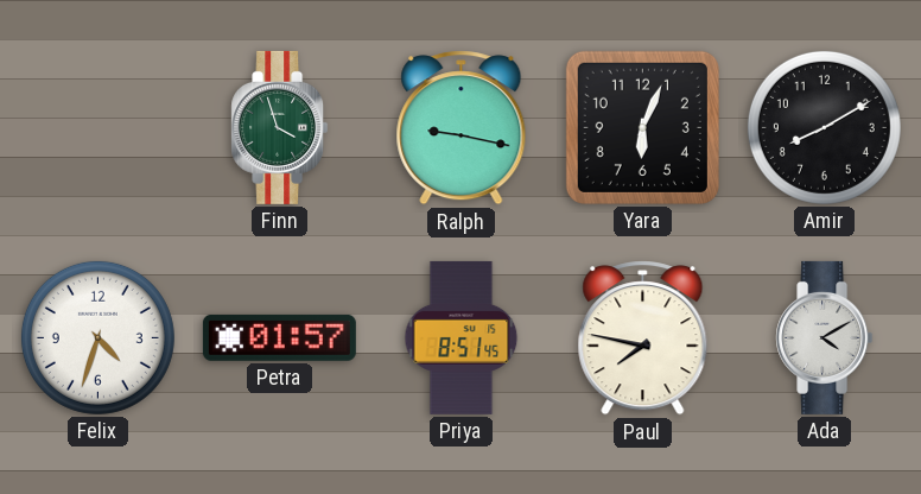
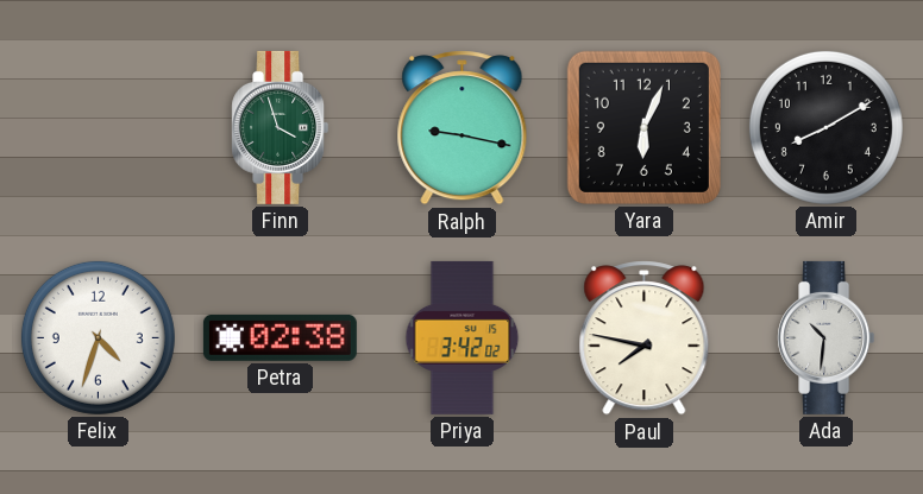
Petra: 01:57 -> 02:38 (280, 337)
Priya: 8:51 -> 3:42 (463, 337)
Ada: 4:10 -> 10:31 (827, 337)
